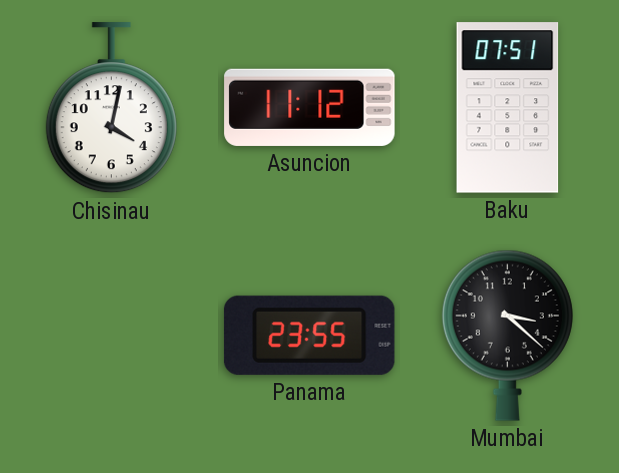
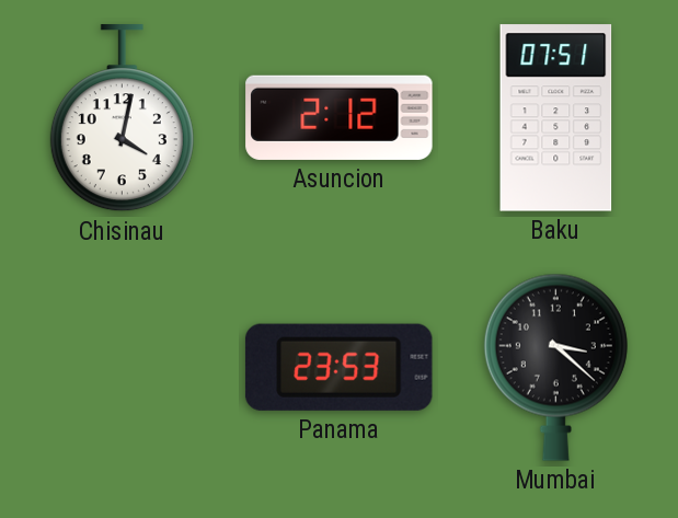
Asuncion: 11:12 -> 2:12 (340, 117)
Panama: 23:55 -> 23:53 (338, 367)
